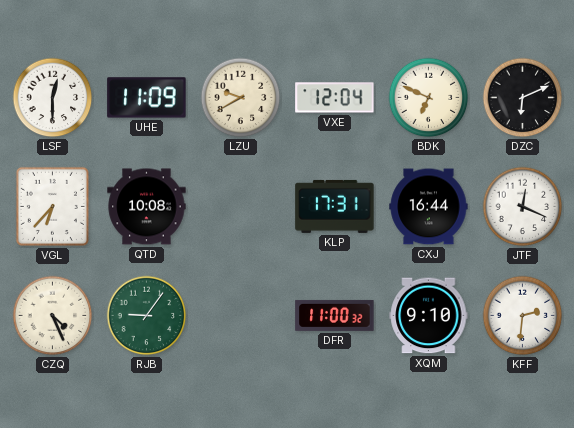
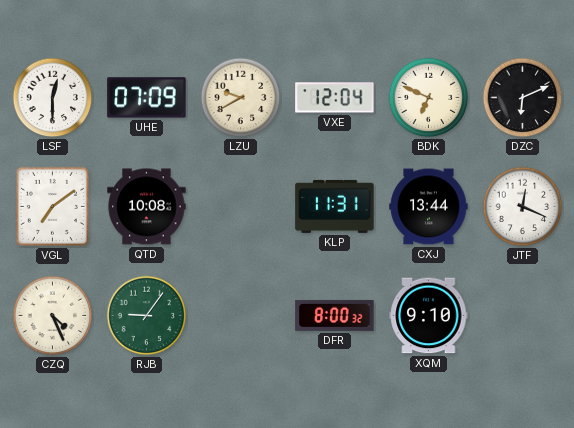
UHE: 11:09 -> 07:09 (147, 98)
VGL: 6:37 -> 7:09 (52, 206)
KLP: 17:31 -> 11:31 (335, 206)
CXJ: 16:44 -> 13:44 (429, 207)
DFR: 11:00 -> 8:00 (335, 315)
KFF: 2:31 -> none (523, 316)
